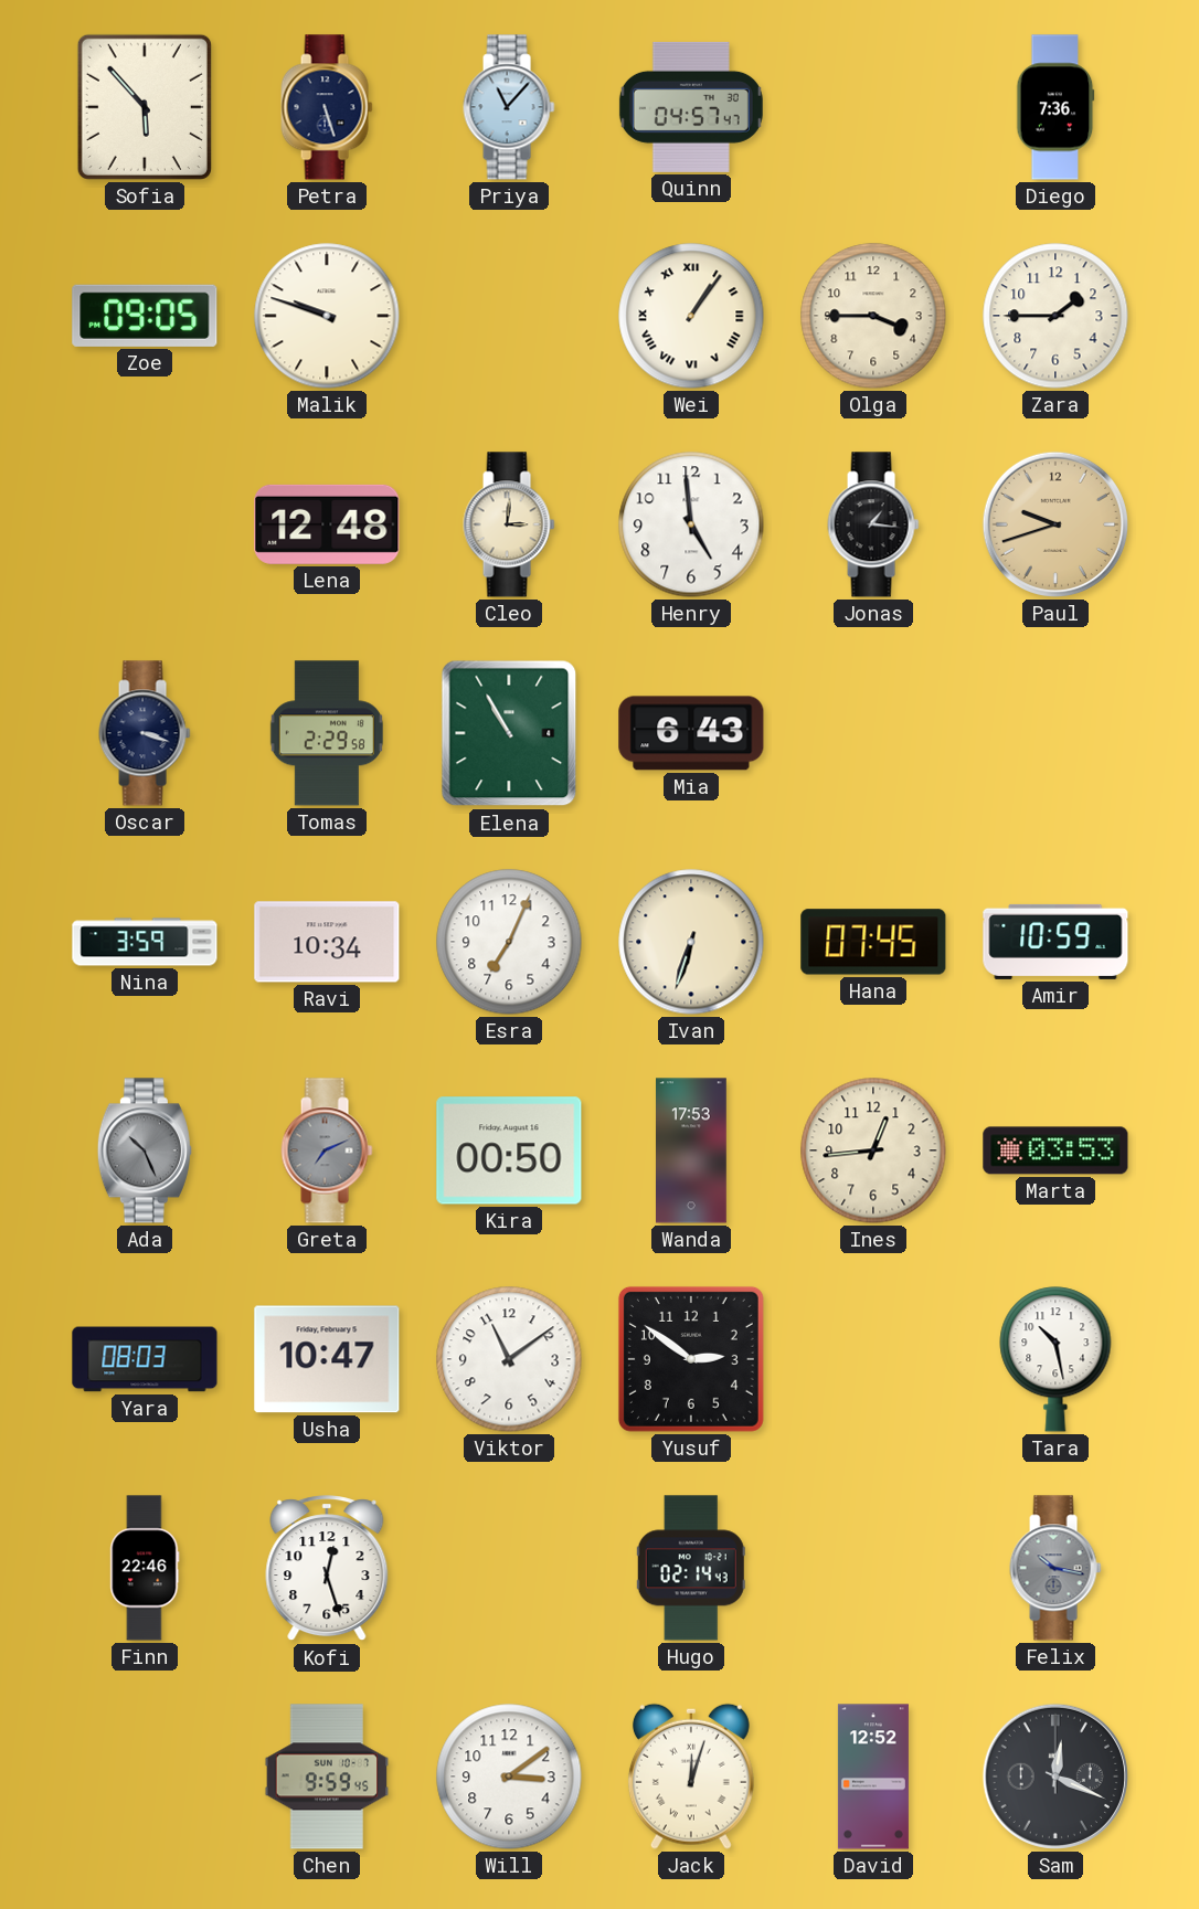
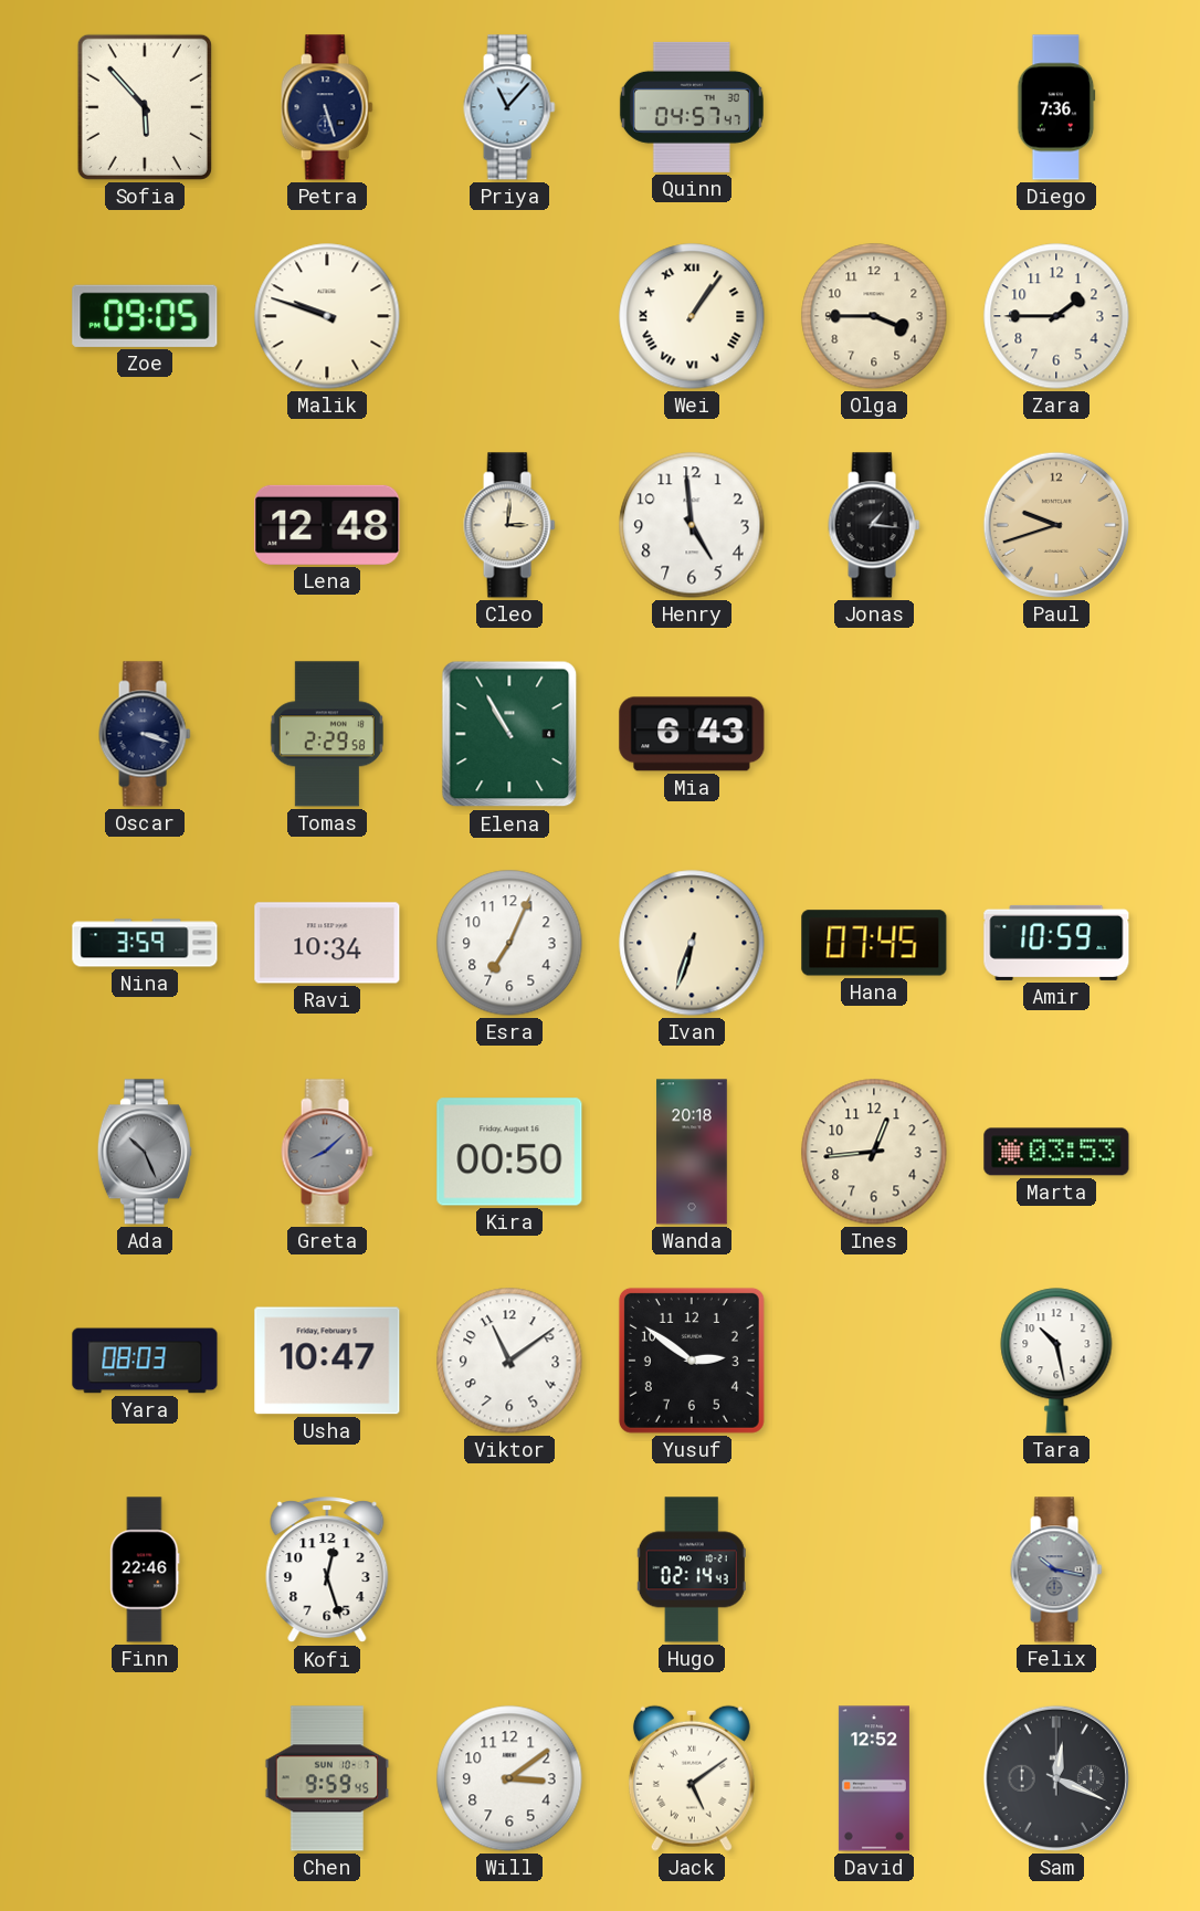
Greta: 7:11 -> 8:08 (327, 1152)
Wanda: 17:53 -> 20:18 (692, 1152)
Jack: 12:03 -> 5:09 (692, 1778)
